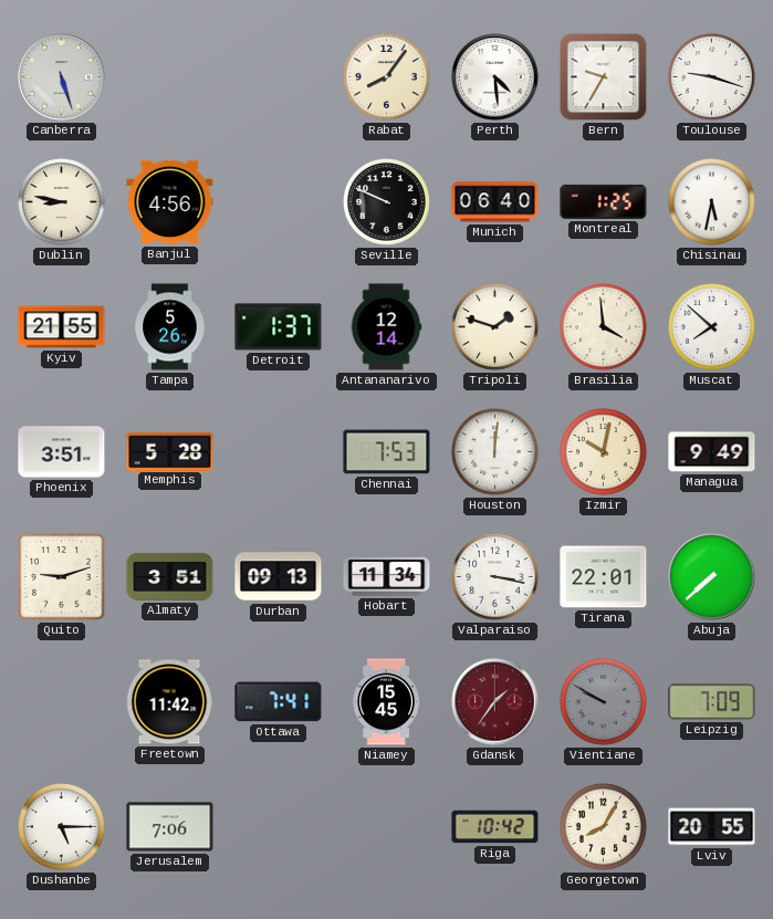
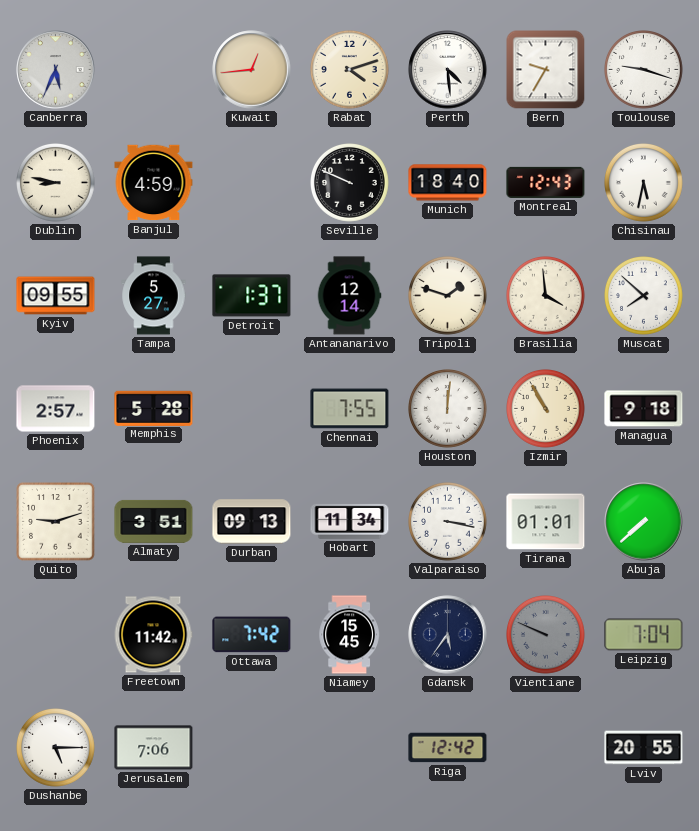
Canberra: 5:27 -> 5:34 (56, 70)
Kuwait: none -> 12:44 (252, 70)
Rabat: 8:06 -> 4:12 (350, 70)
Banjul: 4:56 -> 4:59 (154, 183)
Munich: 06:40 -> 18:40 (448, 183)
Montreal: 1:25 -> 12:43 (546, 182)
Kyiv: 21:55 -> 09:55 (56, 296)
Tampa: 5:26 -> 5:27 (154, 296)
Phoenix: 3:51 -> 2:57 (56, 409)
Chennai: 7:53 -> 7:55 (350, 409)
Izmir: 10:02 -> 10:55 (546, 409)
Managua: 9:49 -> 9:18 (644, 409)
Tirana: 22:01 -> 01:01 (546, 522)
Ottawa: 7:41 -> 7:42 (252, 635)
Gdansk: 1:36 -> 5:36 (448, 635)
Gdansk dial: burgundy -> navy (448, 635)
Vientiane: 9:50 -> 9:49 (546, 635)
Leipzig: 7:09 -> 7:04 (644, 635)
Riga: 10:42 -> 12:42 (448, 748)
Georgetown: 8:05 -> none (604, 827)
